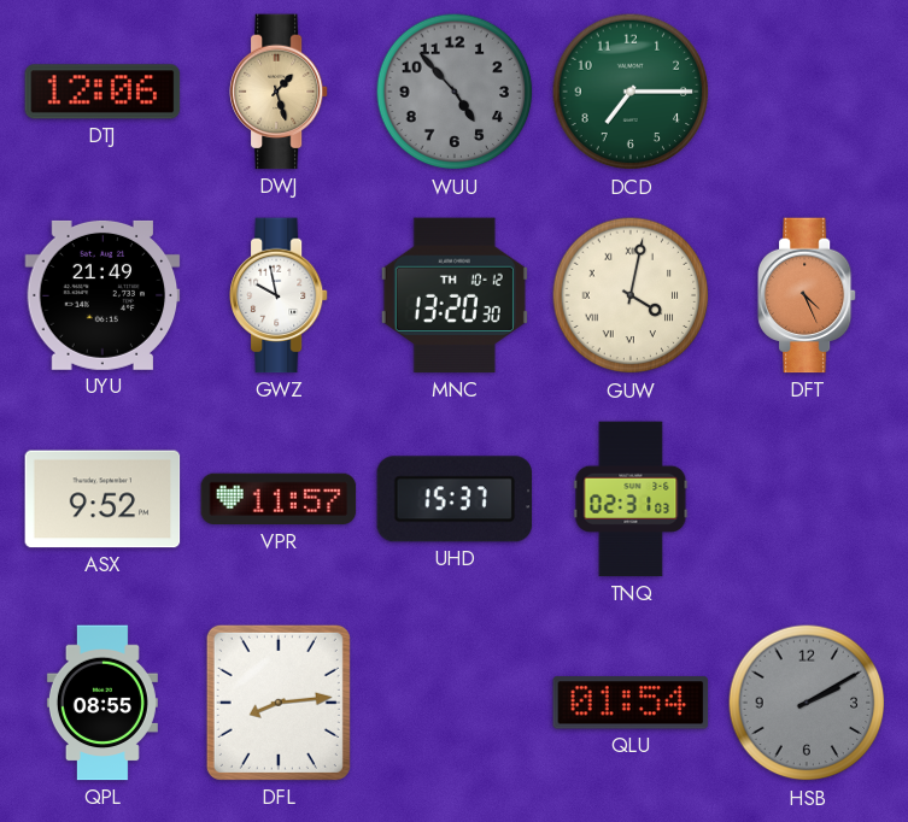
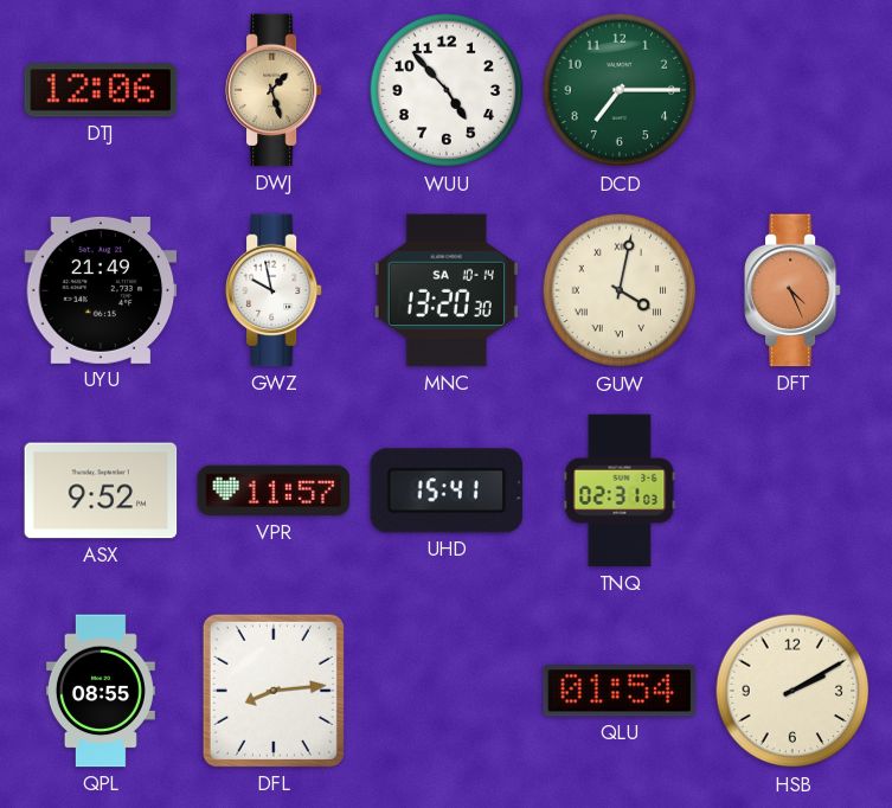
WUU dial: grey -> white (447, 90)
MNC date: TH 10-12 -> SA 10-14 (447, 290)
UHD: 15:37 -> 15:41 (447, 490)
HSB dial: grey -> cream (792, 691)
